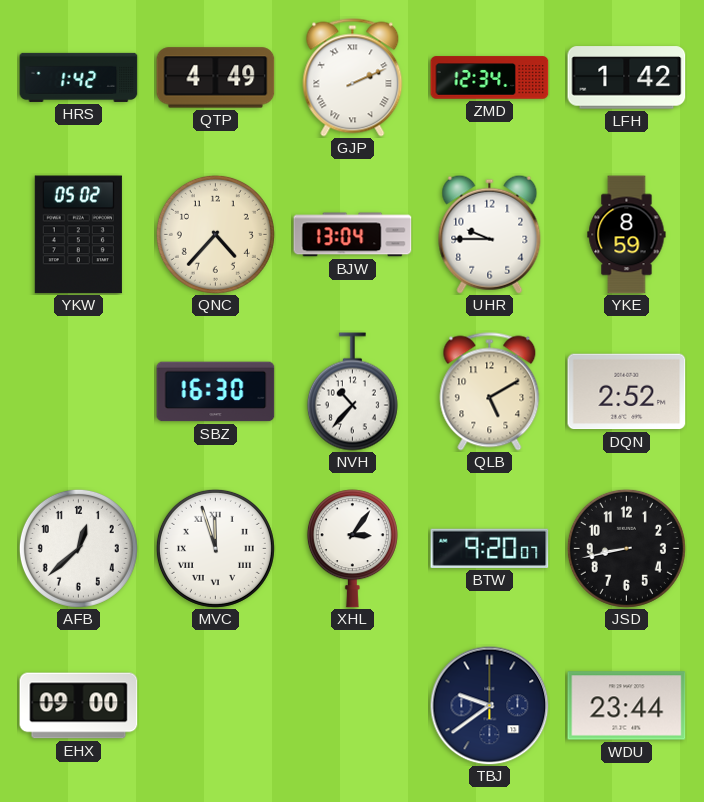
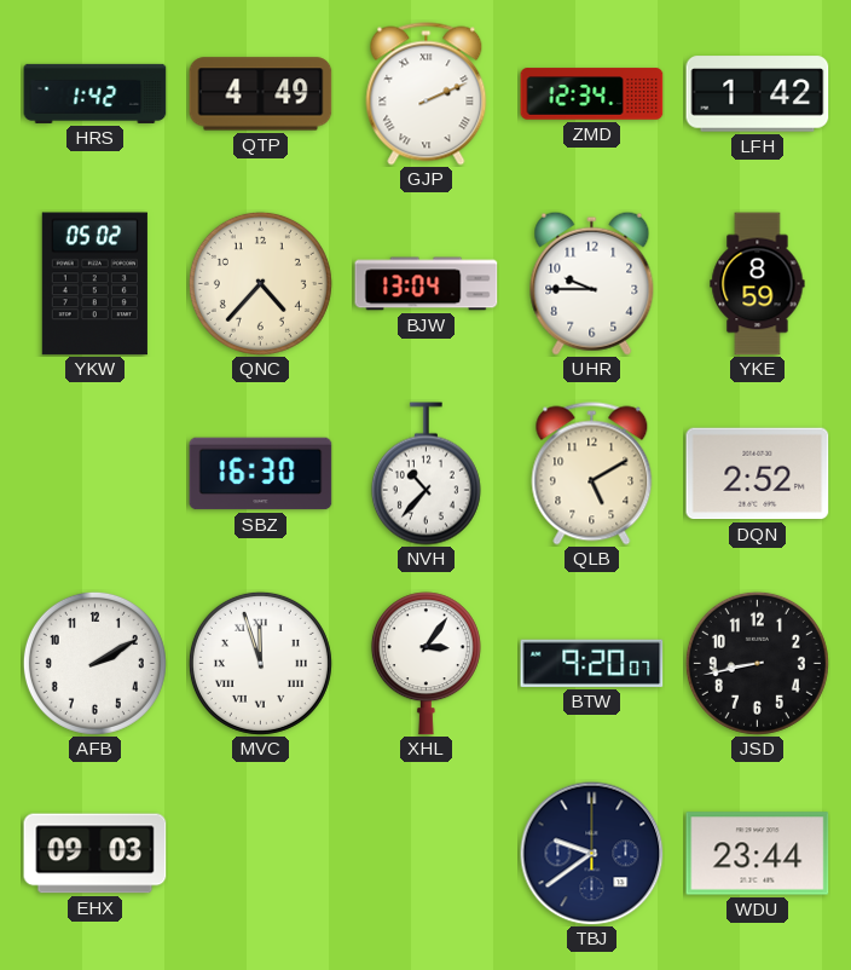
AFB: 12:38 -> 2:10 (94, 663)
EHX: 09:00 -> 09:03 (95, 854)
